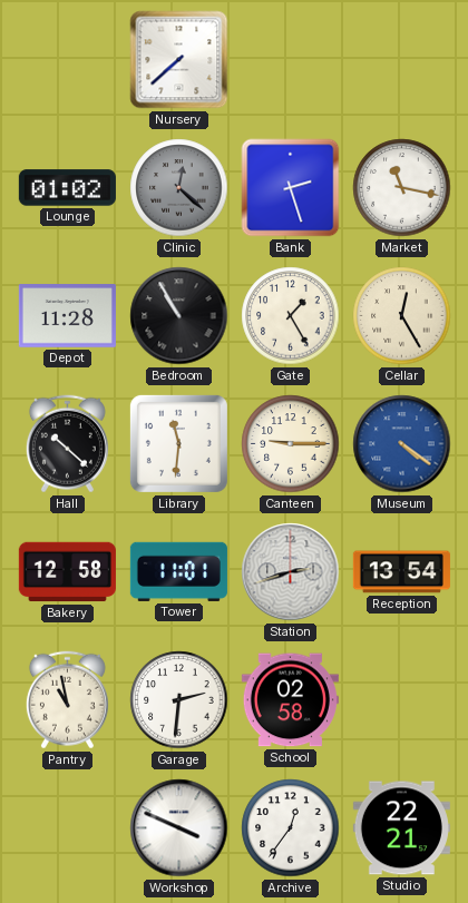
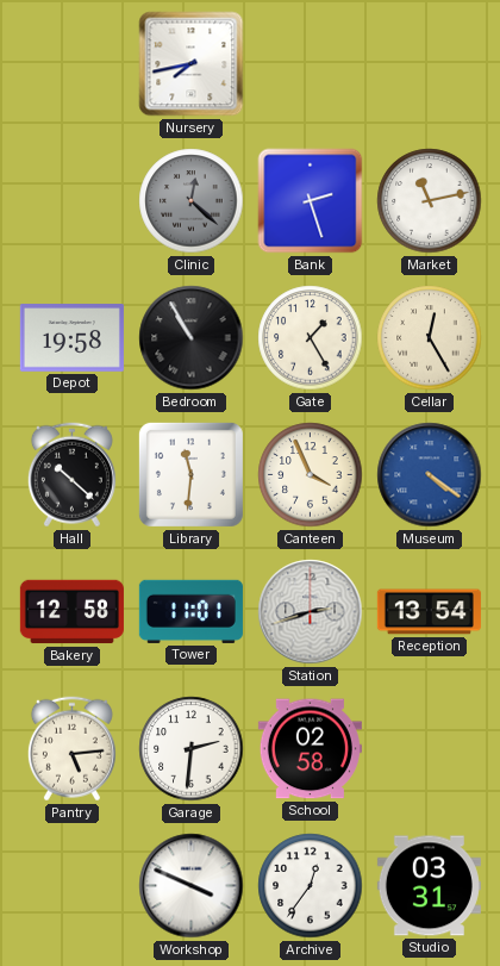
Nursery: 7:38 -> 7:43 (192, 64)
Lounge: 01:02 -> none (67, 188)
Market: 11:17 -> 11:13 (430, 201)
Depot: 11:28 -> 19:58 (71, 338)
Canteen: 9:15 -> 3:56 (311, 475)
Pantry: 10:58 -> 5:14 (71, 749)
Studio: 22:21 -> 03:31 (429, 886)
